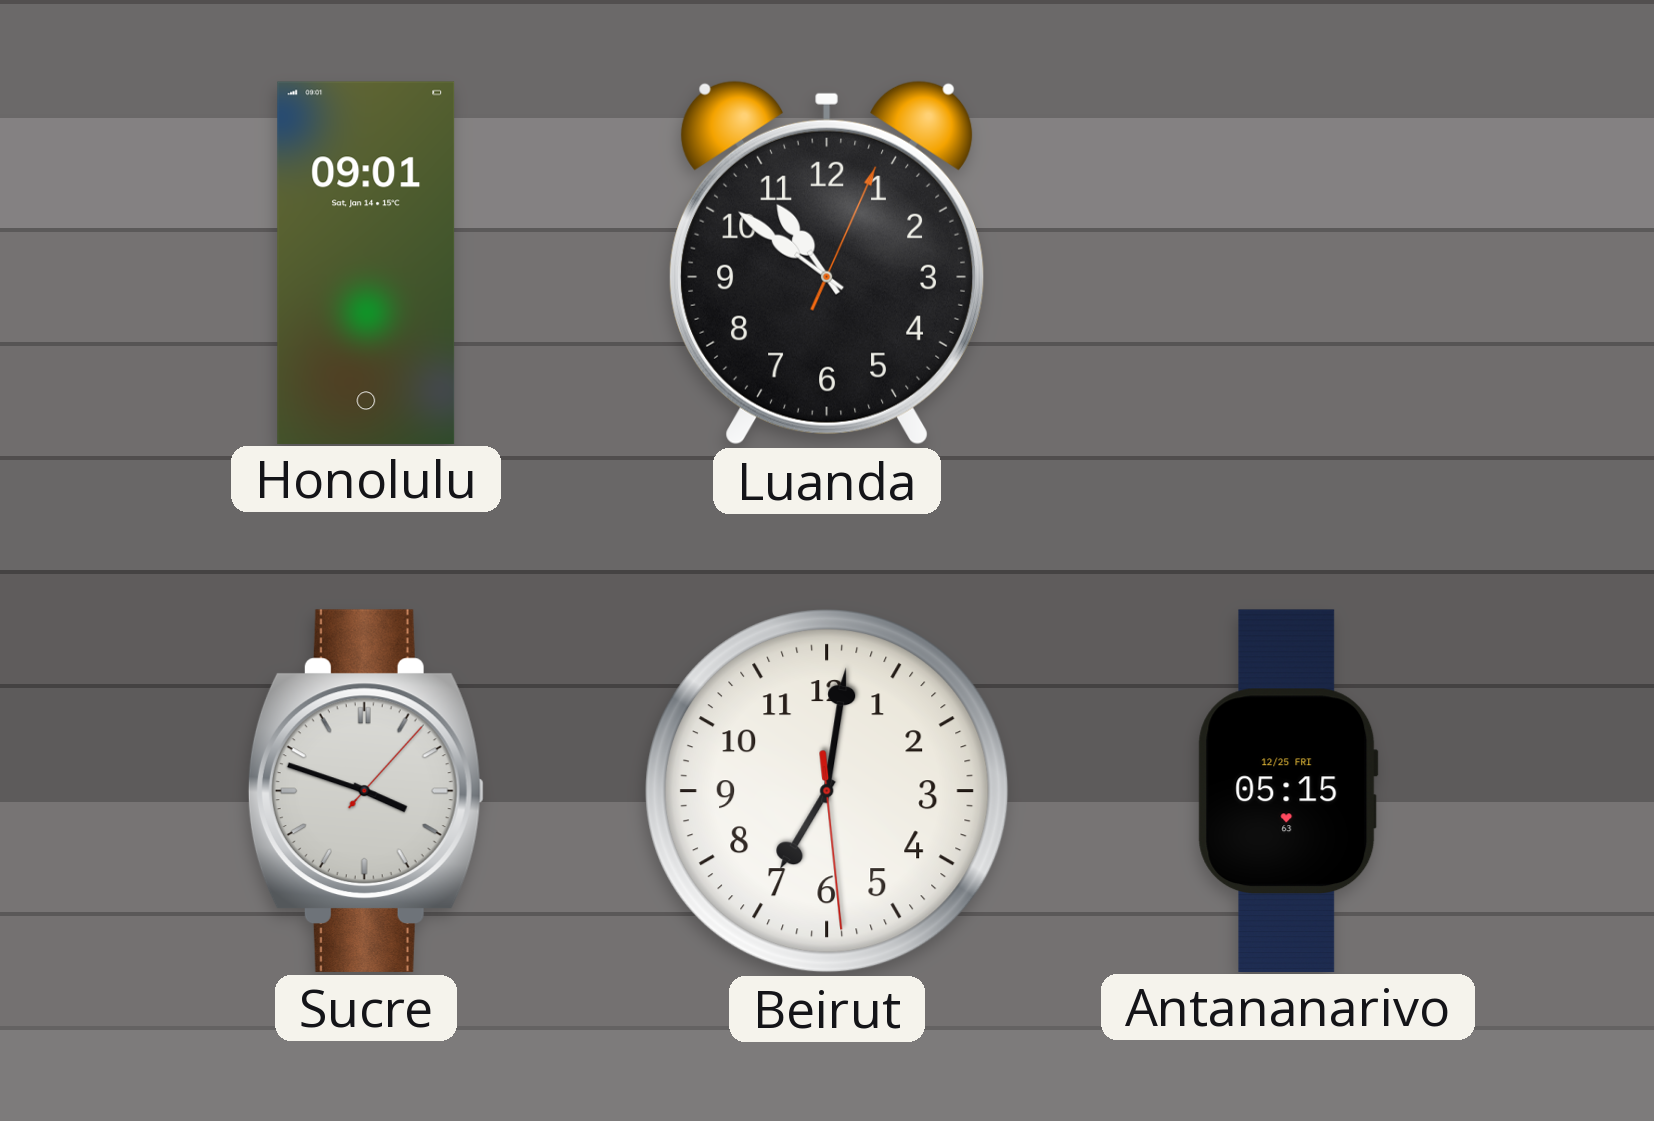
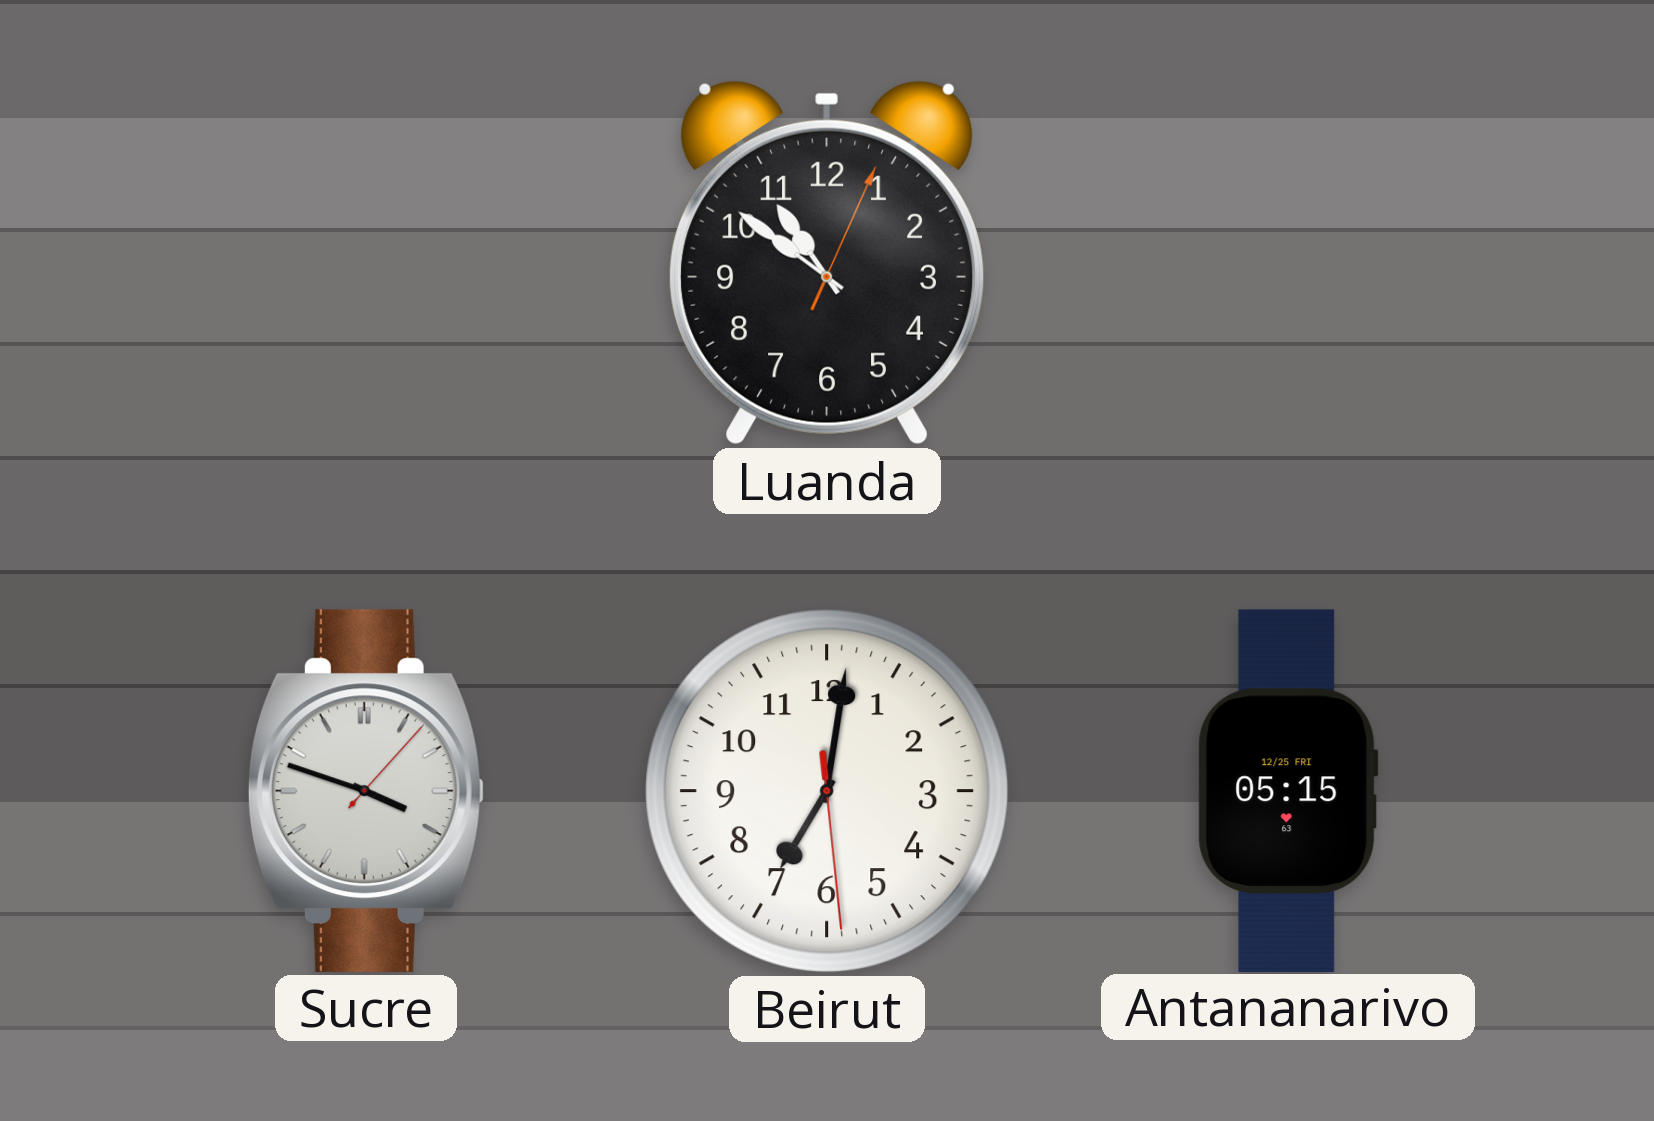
Honolulu: 09:01 -> none (366, 262)
